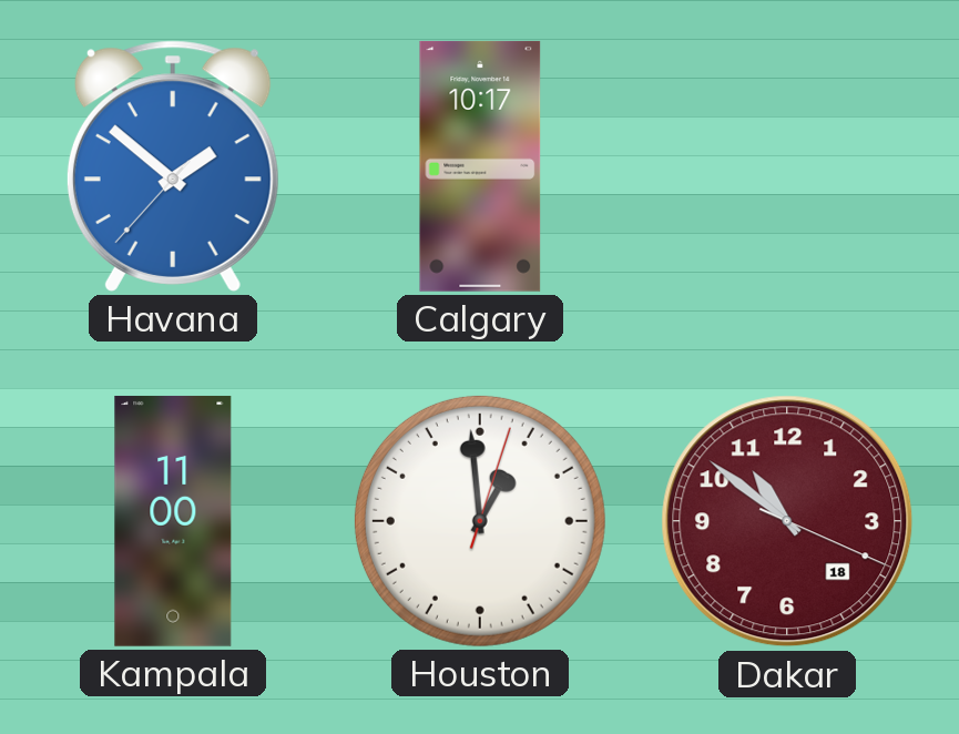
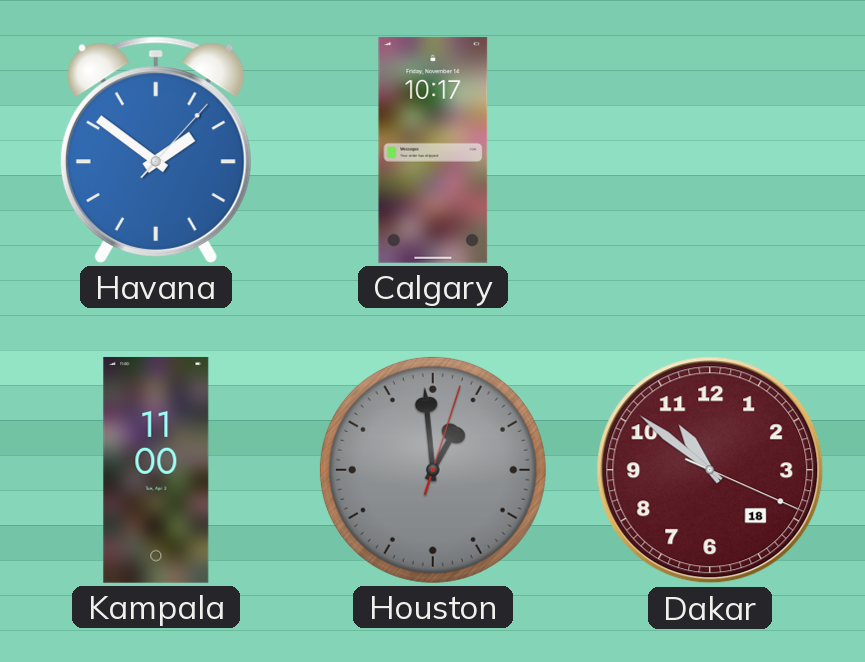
Havana: 1:51:37 -> 1:51:07 (156, 150)
Houston dial: white -> grey (433, 470)
